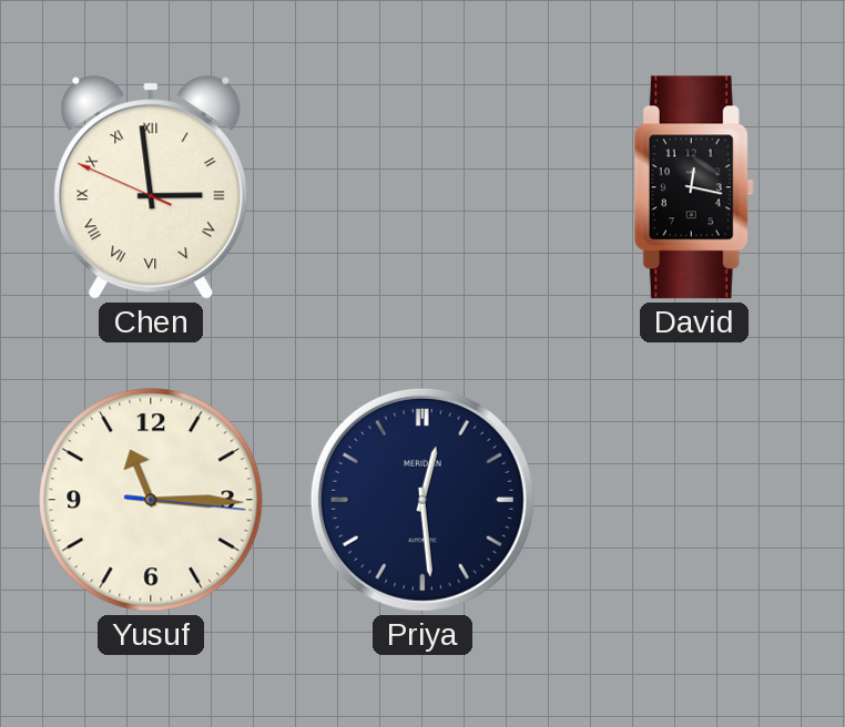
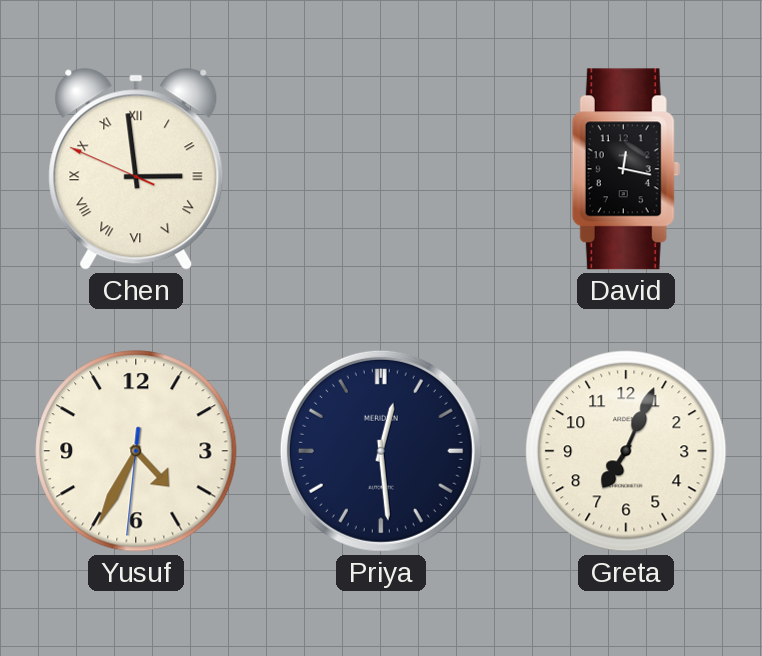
Yusuf: 11:15 -> 4:34 (136, 451)
Greta: none -> 7:04 (626, 451)
